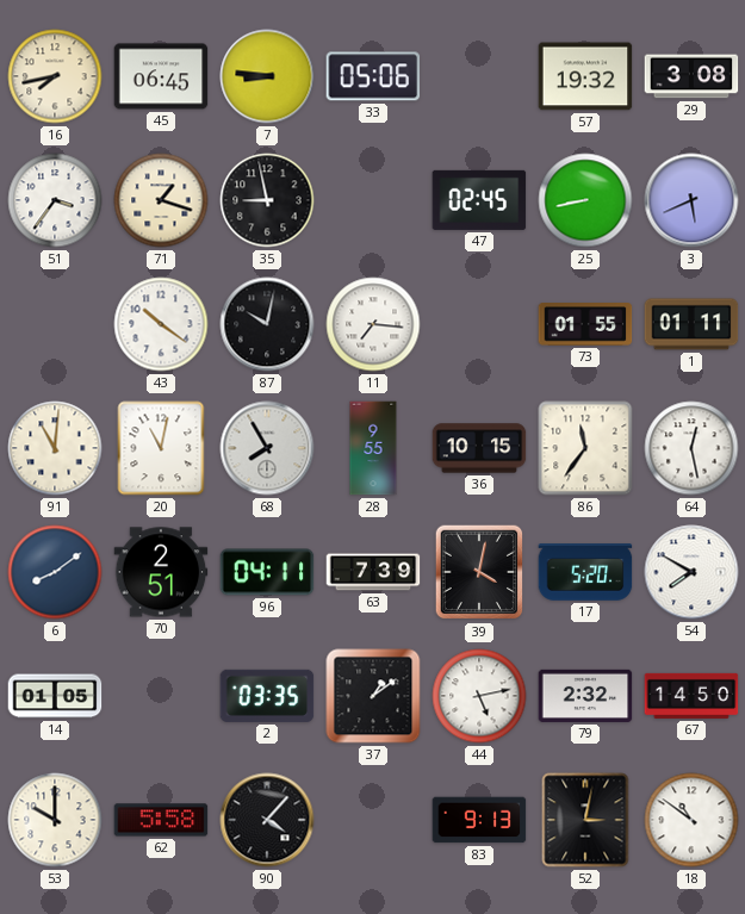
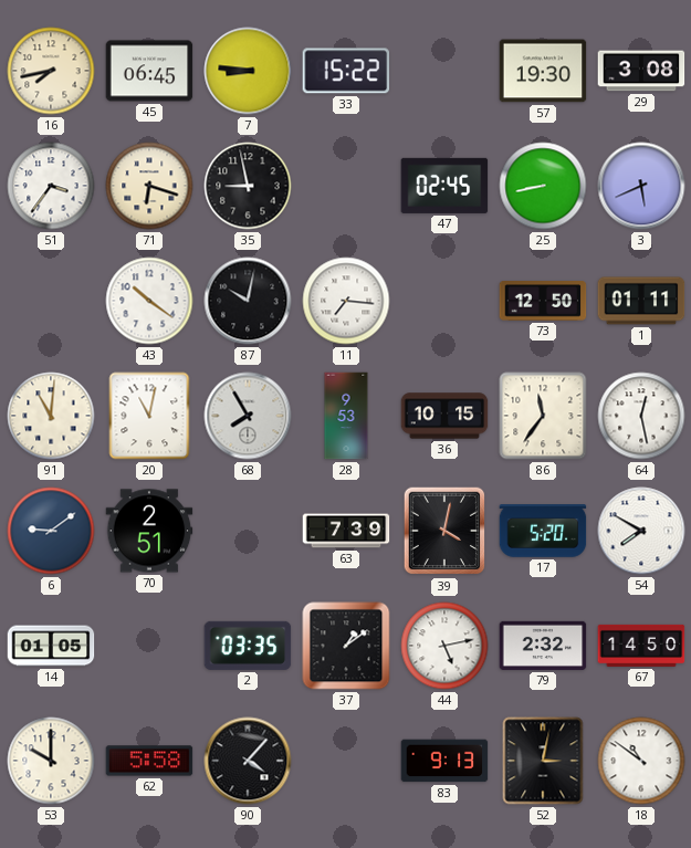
33: 05:06 -> 15:22 (346, 71)
57: 19:32 -> 19:30 (543, 71)
71: 1:18 -> 6:18 (149, 186)
73: 01:55 -> 12:50 (543, 302)
28: 9:55 -> 9:53 (346, 416)
6: 8:09 -> 9:09 (51, 531)
96: 04:11 -> none (267, 572)
